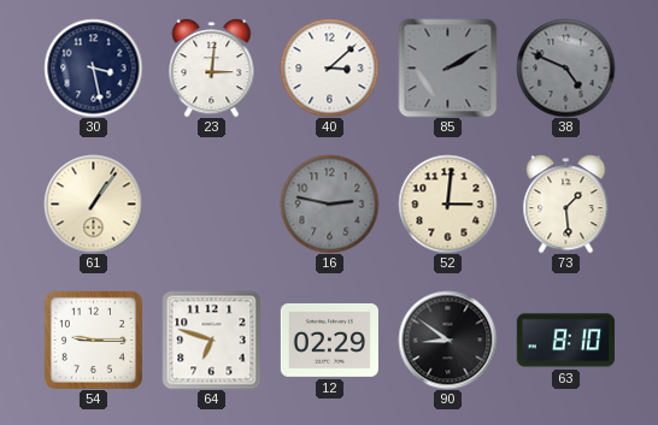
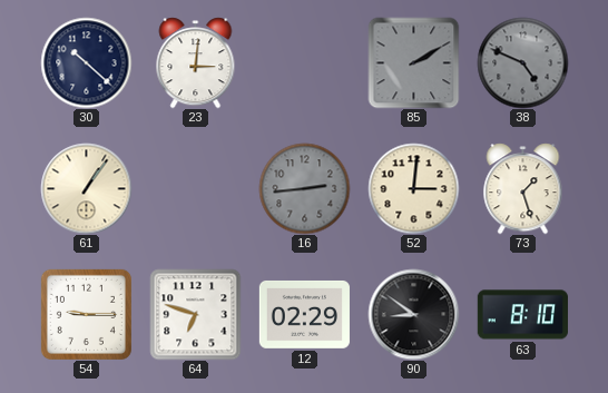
30: 3:28 -> 10:22 (86, 62)
40: 3:08 -> none (329, 67)
16: 2:47 -> 2:44 (304, 188)
73: 1:29 -> 1:27 (523, 188)
